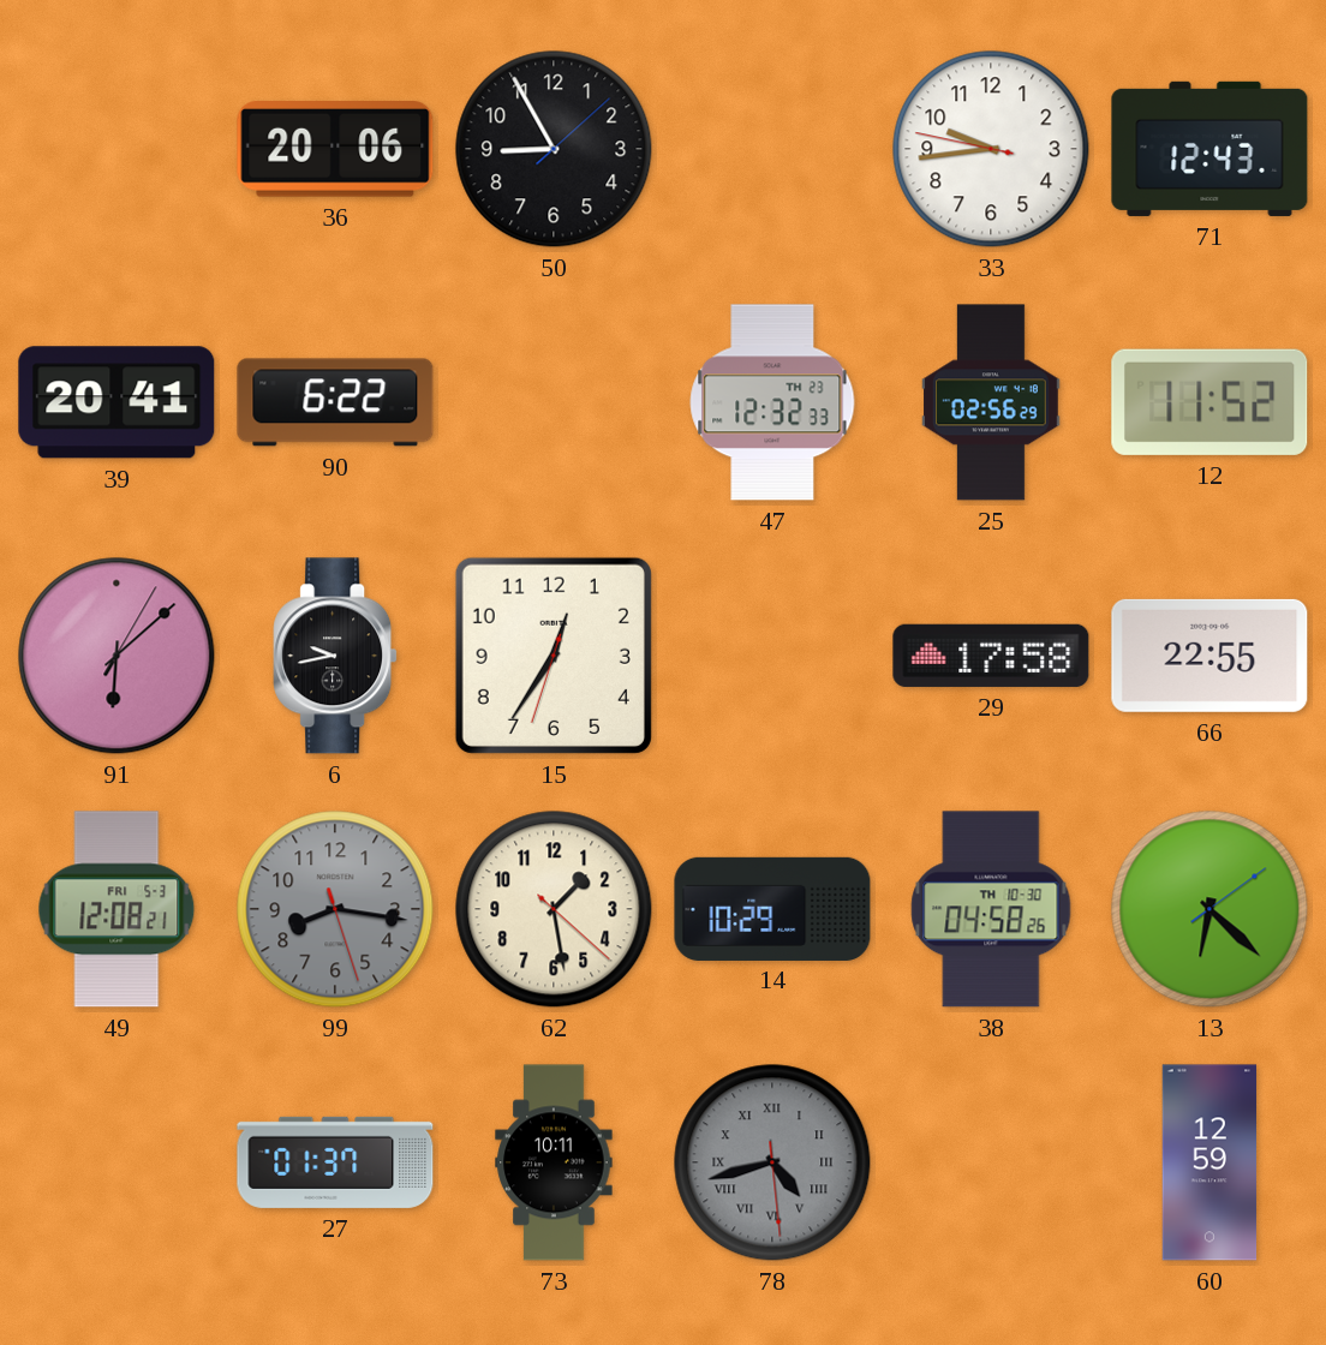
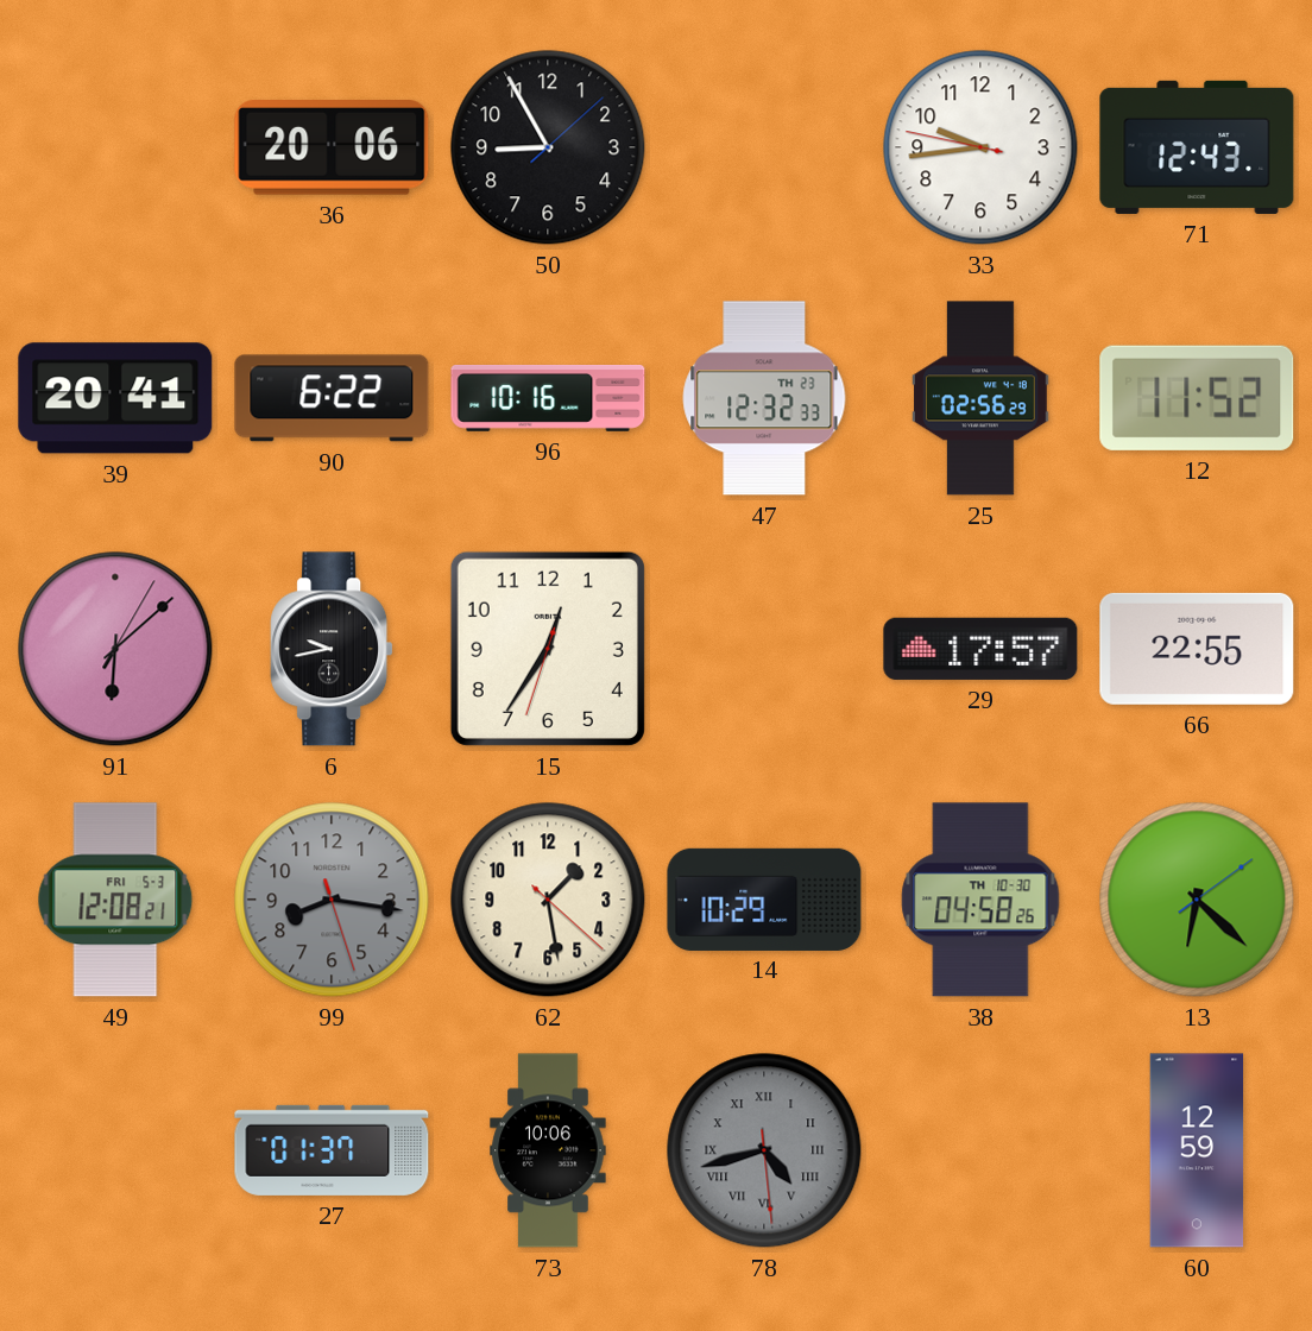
96: none -> 10:16 (548, 399)
29: 17:58 -> 17:57 (980, 649)
73: 10:11 -> 10:06 (548, 1150)
